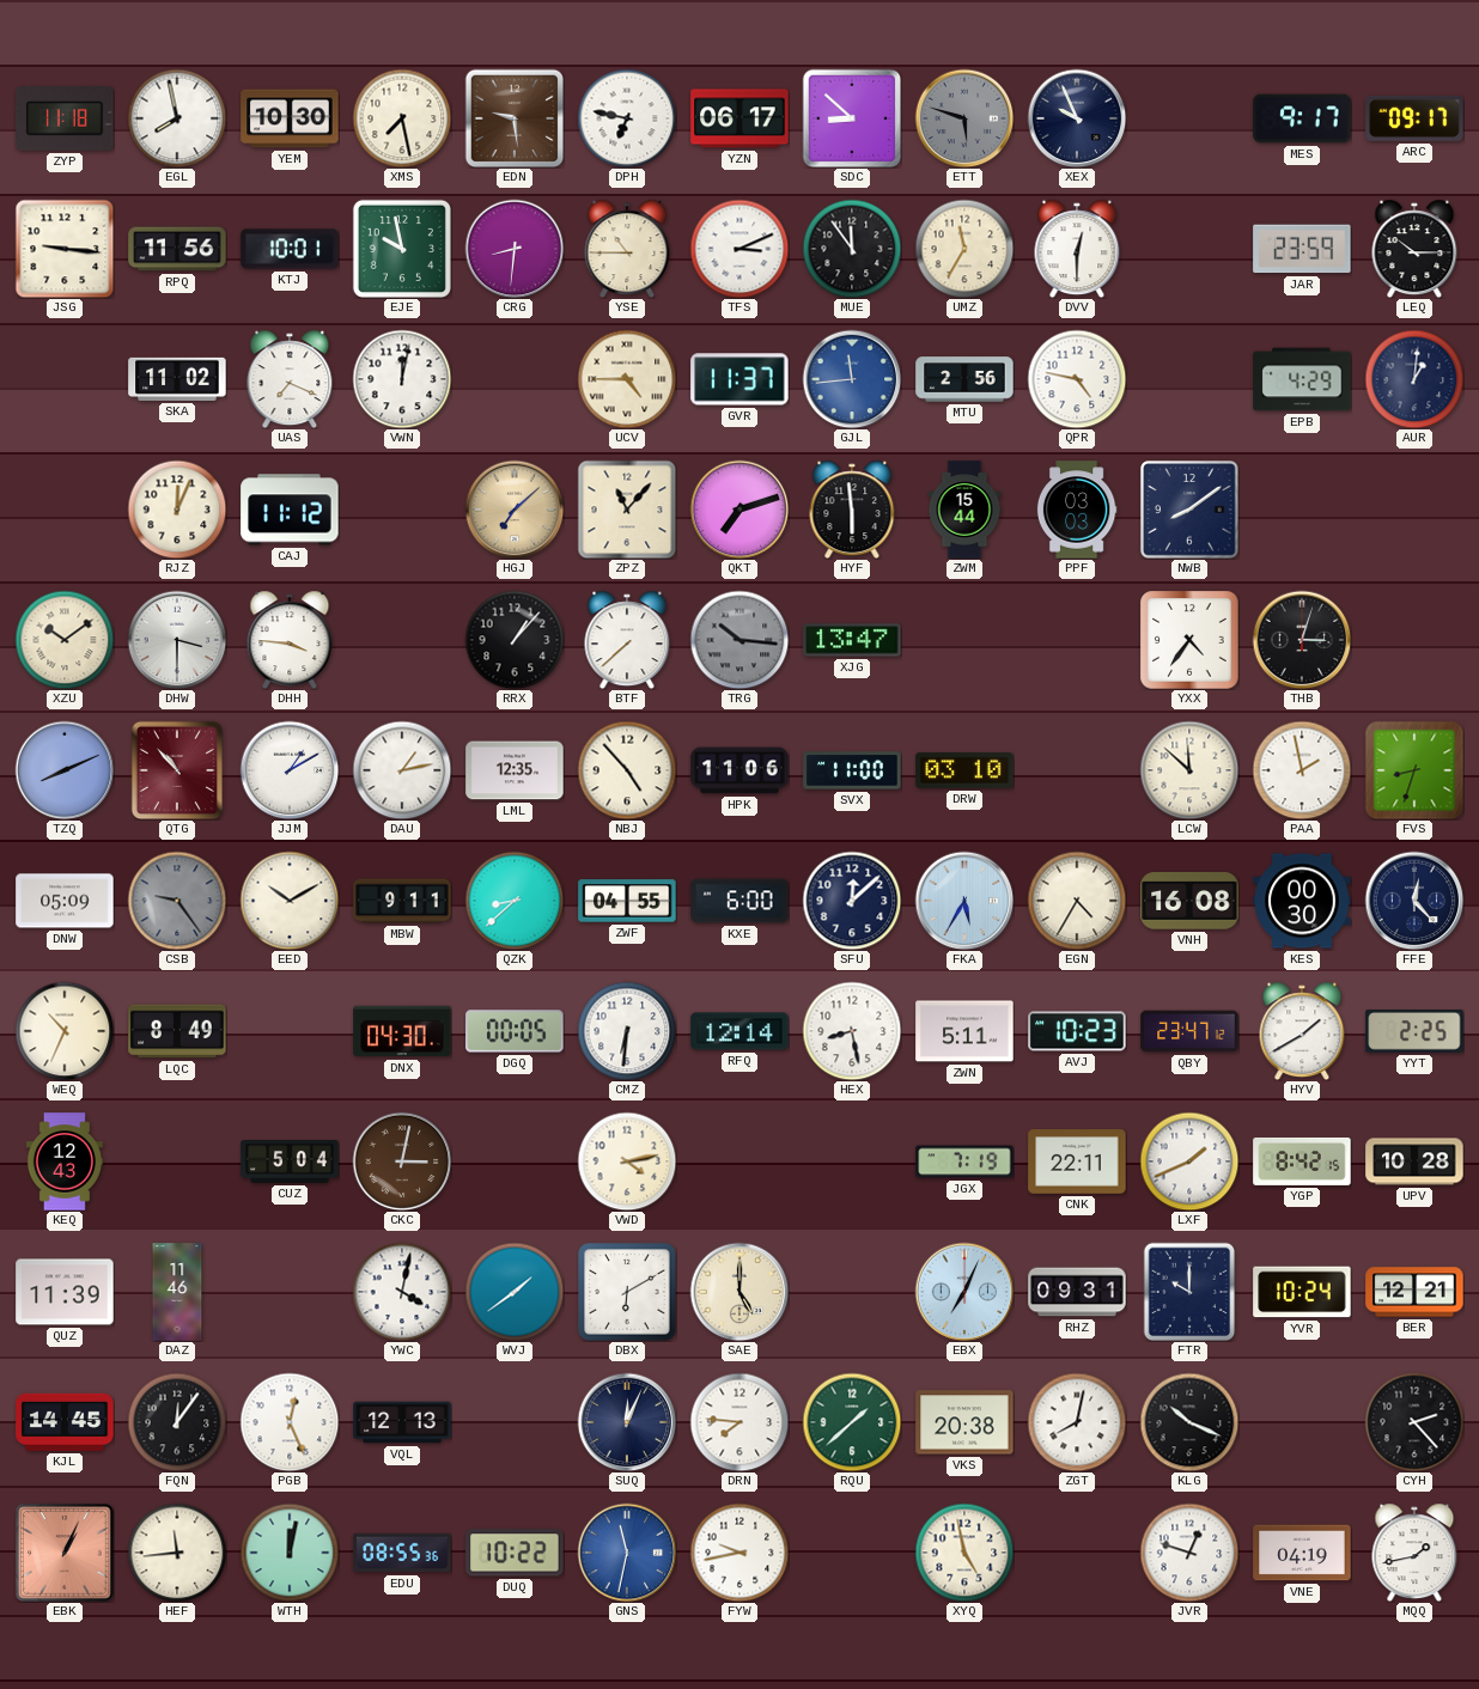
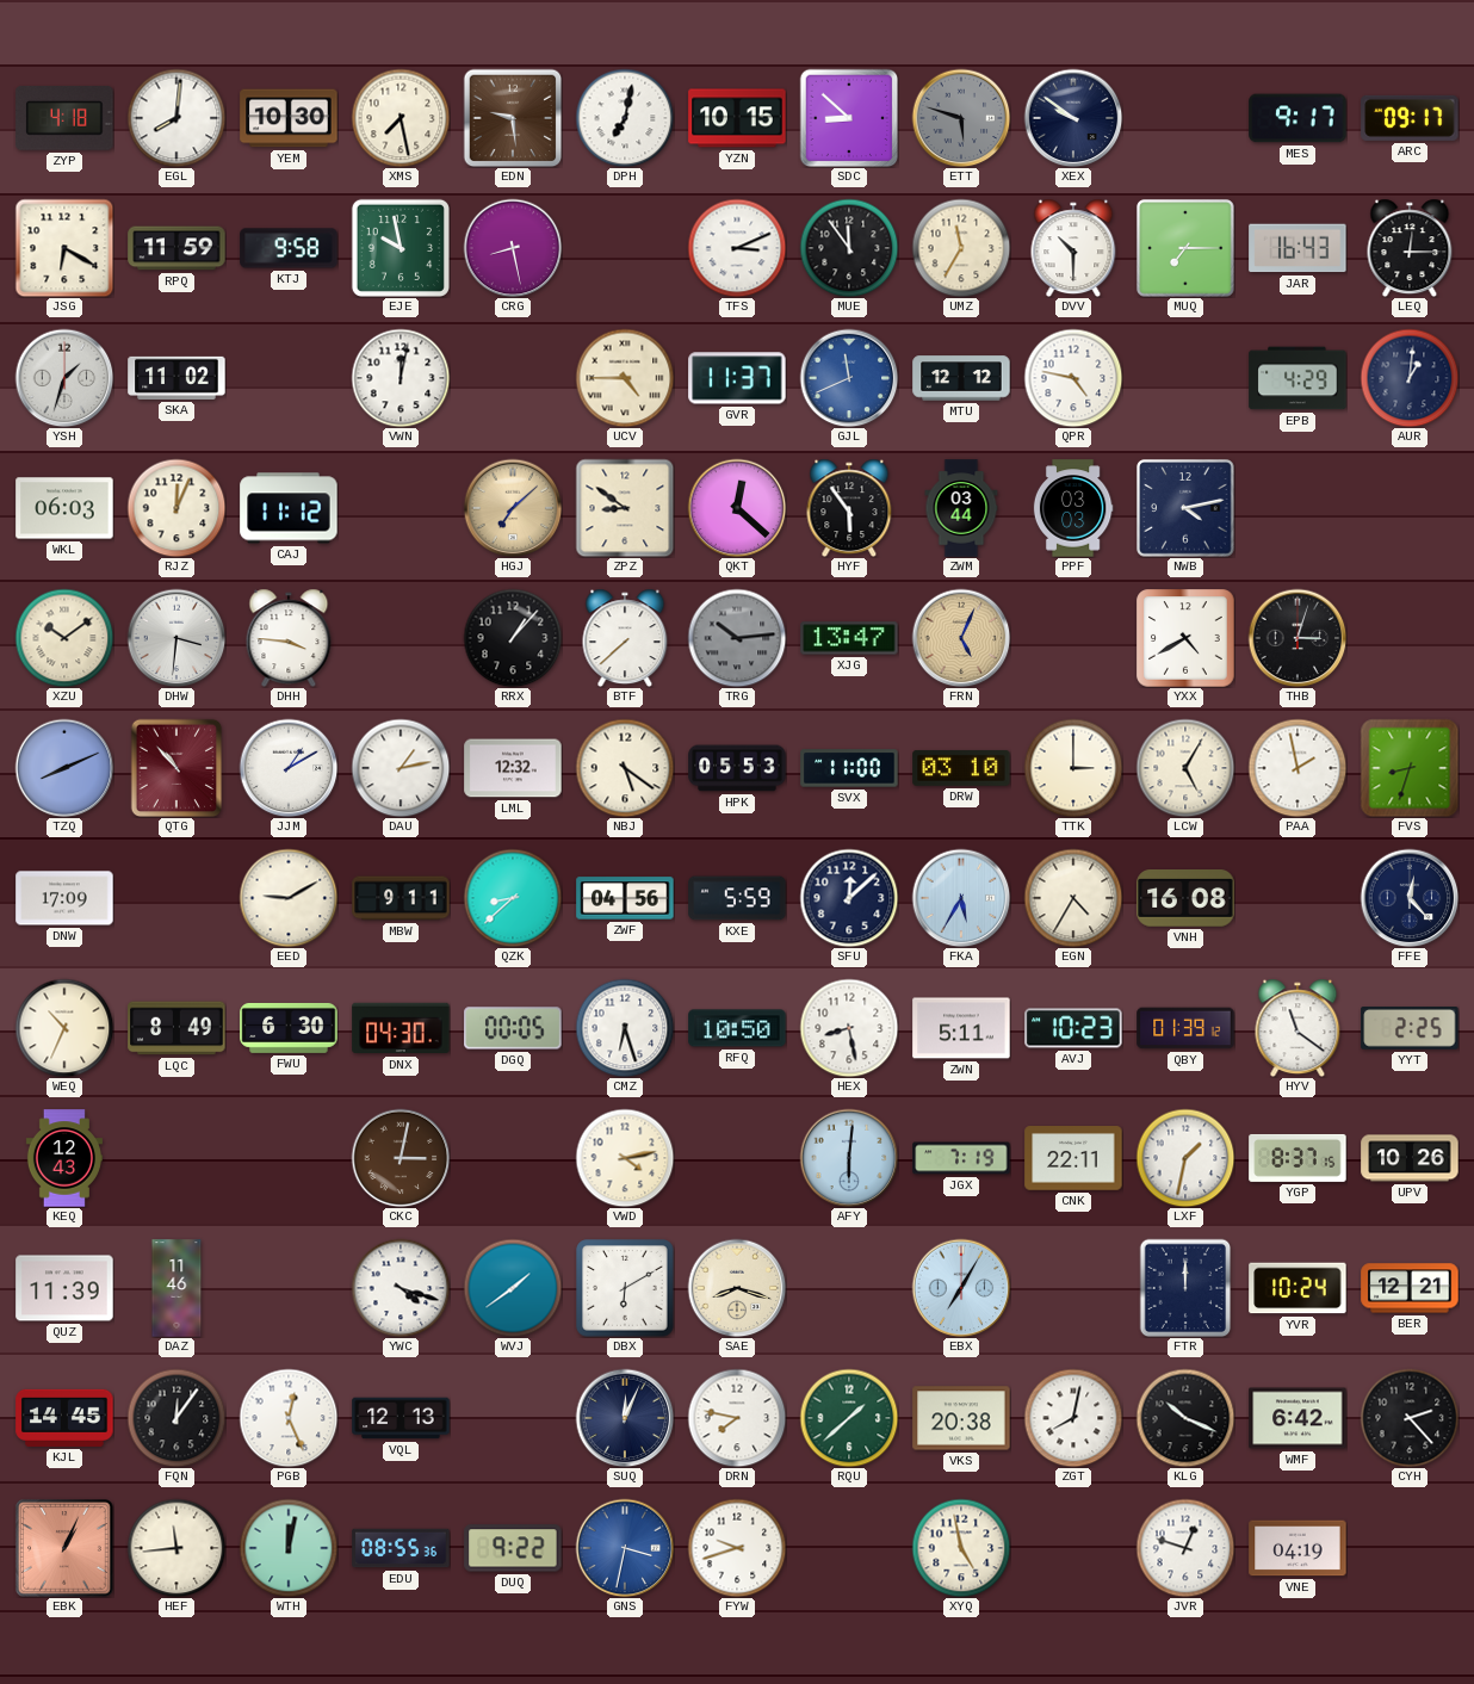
ZYP: 11:18 -> 4:18 (64, 119)
EGL: 7:58 -> 8:01 (176, 118)
DPH: 6:47 -> 7:02 (625, 118)
YZN: 06:17 -> 10:15 (737, 118)
XEX: 9:56 -> 9:51 (1073, 118)
JSG: 9:16 -> 6:20 (64, 248)
RPQ: 11:56 -> 11:59 (176, 248)
KTJ: 10:01 -> 9:58 (289, 248)
CRG: 8:31 -> 8:28 (513, 248)
YSE: 10:45 -> none (627, 249)
DVV: 12:30 -> 10:30 (1073, 248)
MUQ: none -> 7:15 (1185, 248)
JAR: 23:59 -> 16:43 (1298, 248)
LEQ: 10:15 -> 12:15 (1410, 248)
YSH: none -> 1:33 (64, 378)
UAS: 7:19 -> none (290, 379)
GJL: 11:44 -> 11:41 (849, 378)
MTU: 2:56 -> 12:12 (961, 378)
WKL: none -> 06:03 (64, 508)
ZPZ: 11:07 -> 8:51 (625, 508)
QKT: 7:12 -> 12:22 (737, 508)
HYF: 5:59 -> 5:54 (849, 508)
ZWM: 15:44 -> 03:44 (961, 508)
NWB: 8:09 -> 4:13 (1185, 508)
DHW: 3:30 -> 3:31 (176, 638)
TRG: 10:16 -> 10:14 (737, 638)
FRN: none -> 5:04 (961, 638)
YXX: 4:36 -> 4:40 (1185, 638)
LML: 12:35 -> 12:32 (513, 768)
NBJ: 4:53 -> 5:21 (625, 768)
HPK: 11:06 -> 05:53 (737, 768)
TTK: none -> 3:00 (1073, 768)
LCW: 11:52 -> 5:05 (1185, 768)
DNW: 05:09 -> 17:09 (64, 898)
CSB: 9:24 -> none (177, 901)
EED: 10:10 -> 9:10 (289, 898)
ZWF: 04:55 -> 04:56 (625, 898)
KXE: 6:00 -> 5:59 (737, 898)
KES: 00:30 -> none (1302, 901)
FWU: none -> 6:30 (289, 1028)
CMZ: 6:31 -> 6:27 (625, 1028)
RFQ: 12:14 -> 10:50 (737, 1028)
QBY: 23:47 -> 01:39 (1185, 1028)
HYV: 1:40 -> 11:21 (1298, 1028)
CUZ: 5:04 -> none (290, 1163)
AFY: none -> 6:01 (849, 1158)
LXF: 1:41 -> 1:32 (1185, 1158)
YGP: 8:42 -> 8:37 (1298, 1158)
UPV: 10:28 -> 10:26 (1410, 1158)
YWC: 4:02 -> 4:18 (401, 1288)
SAE: 5:00 -> 8:18 (737, 1288)
EBX: 7:04 -> 7:05 (961, 1288)
RHZ: 09:31 -> none (1077, 1292)
FTR: 10:00 -> 12:00 (1185, 1288)
DRN: 7:46 -> 7:47 (737, 1418)
WMF: none -> 6:42 (1298, 1418)
DUQ: 10:22 -> 9:22 (513, 1548)
GNS: 11:32 -> 3:32 (625, 1548)
FYW: 9:43 -> 9:42 (737, 1548)
MQQ: 1:43 -> none (1414, 1553)
